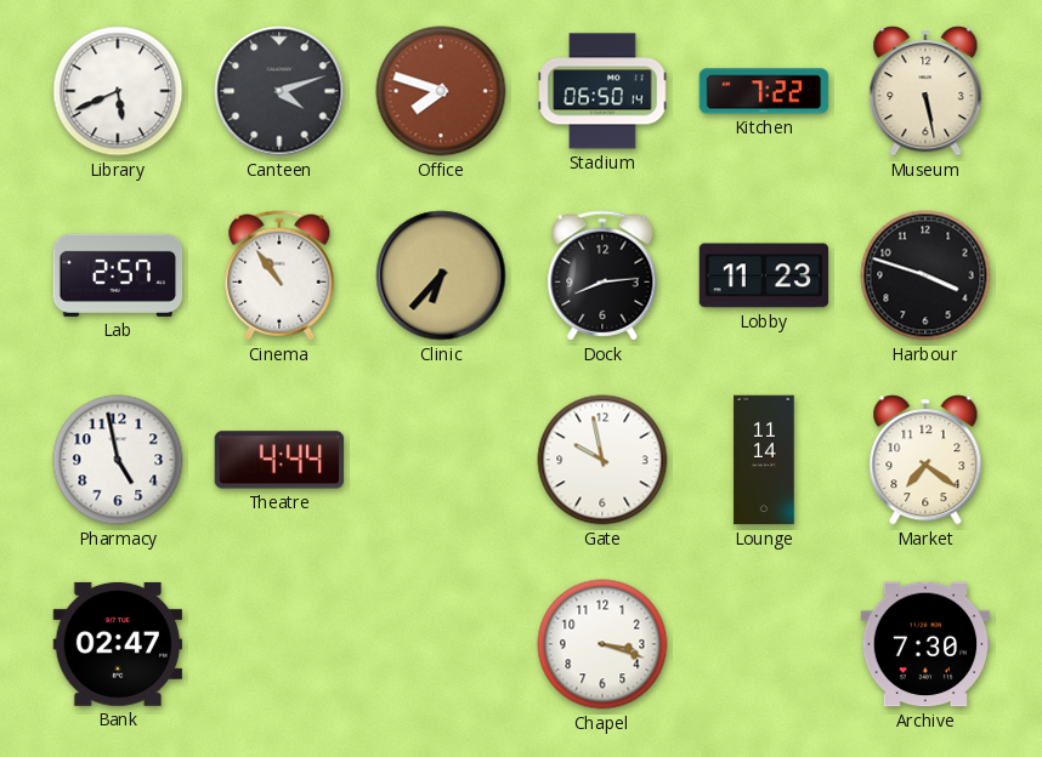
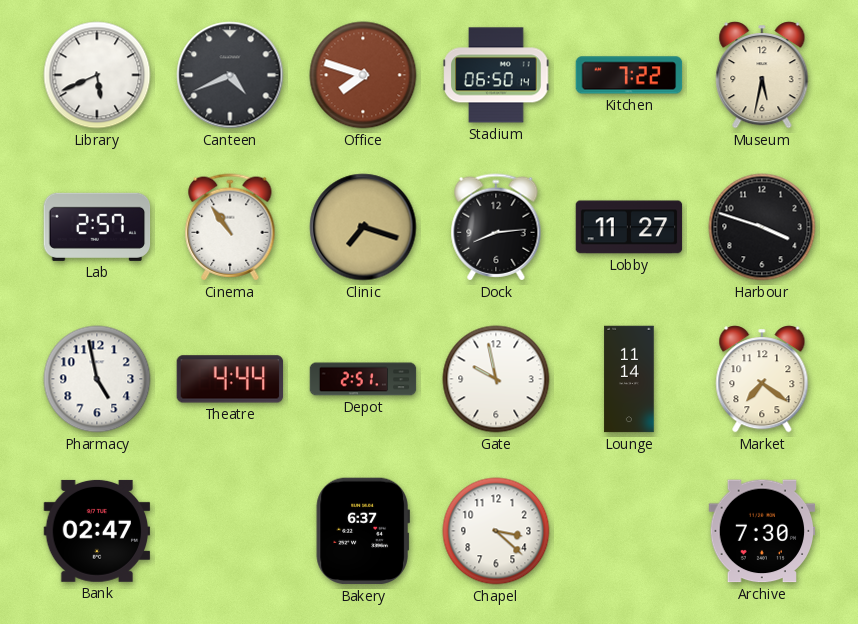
Canteen: 4:12 -> 4:41 (230, 75)
Museum: 5:28 -> 5:32 (762, 75)
Clinic: 6:37 -> 7:18 (363, 227)
Lobby: 11:23 -> 11:27 (629, 227)
Depot: none -> 2:51 (363, 379)
Bakery: none -> 6:37 (363, 531)
Chapel: 3:18 -> 3:22 (496, 531)
